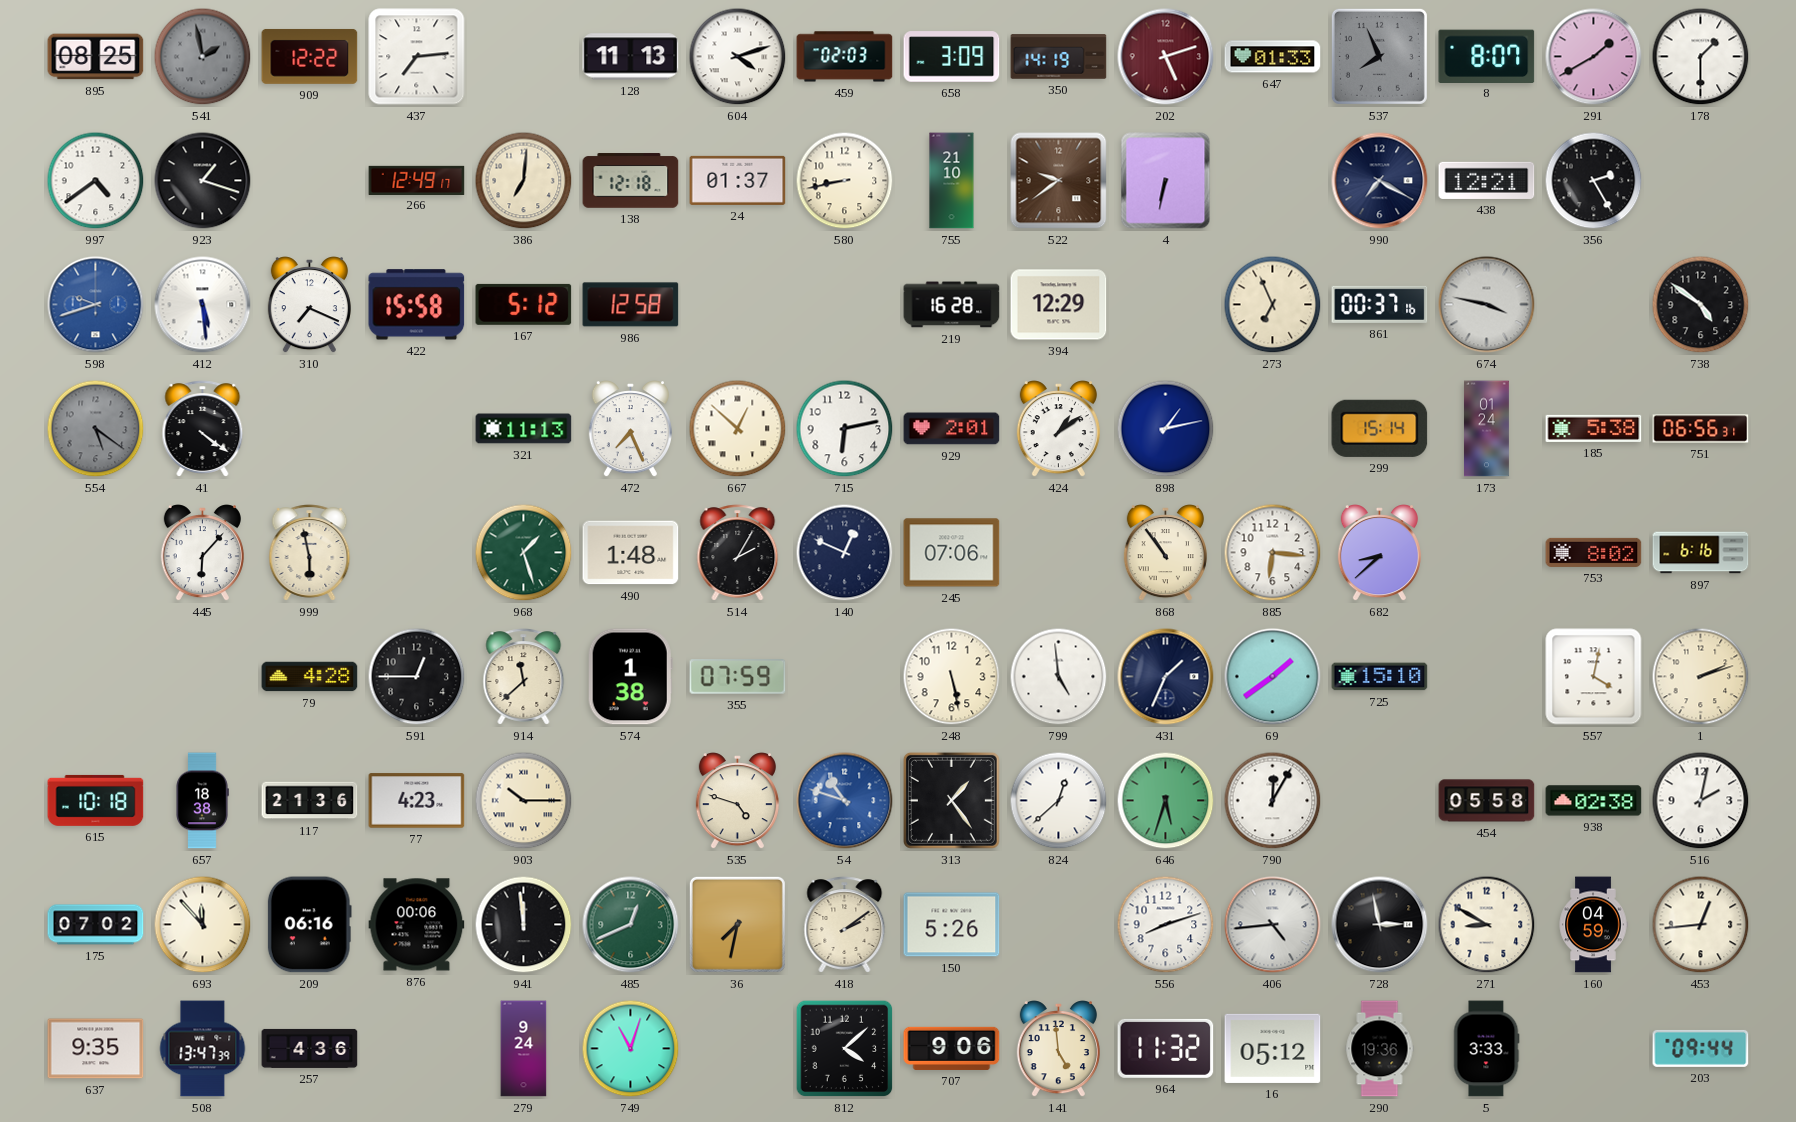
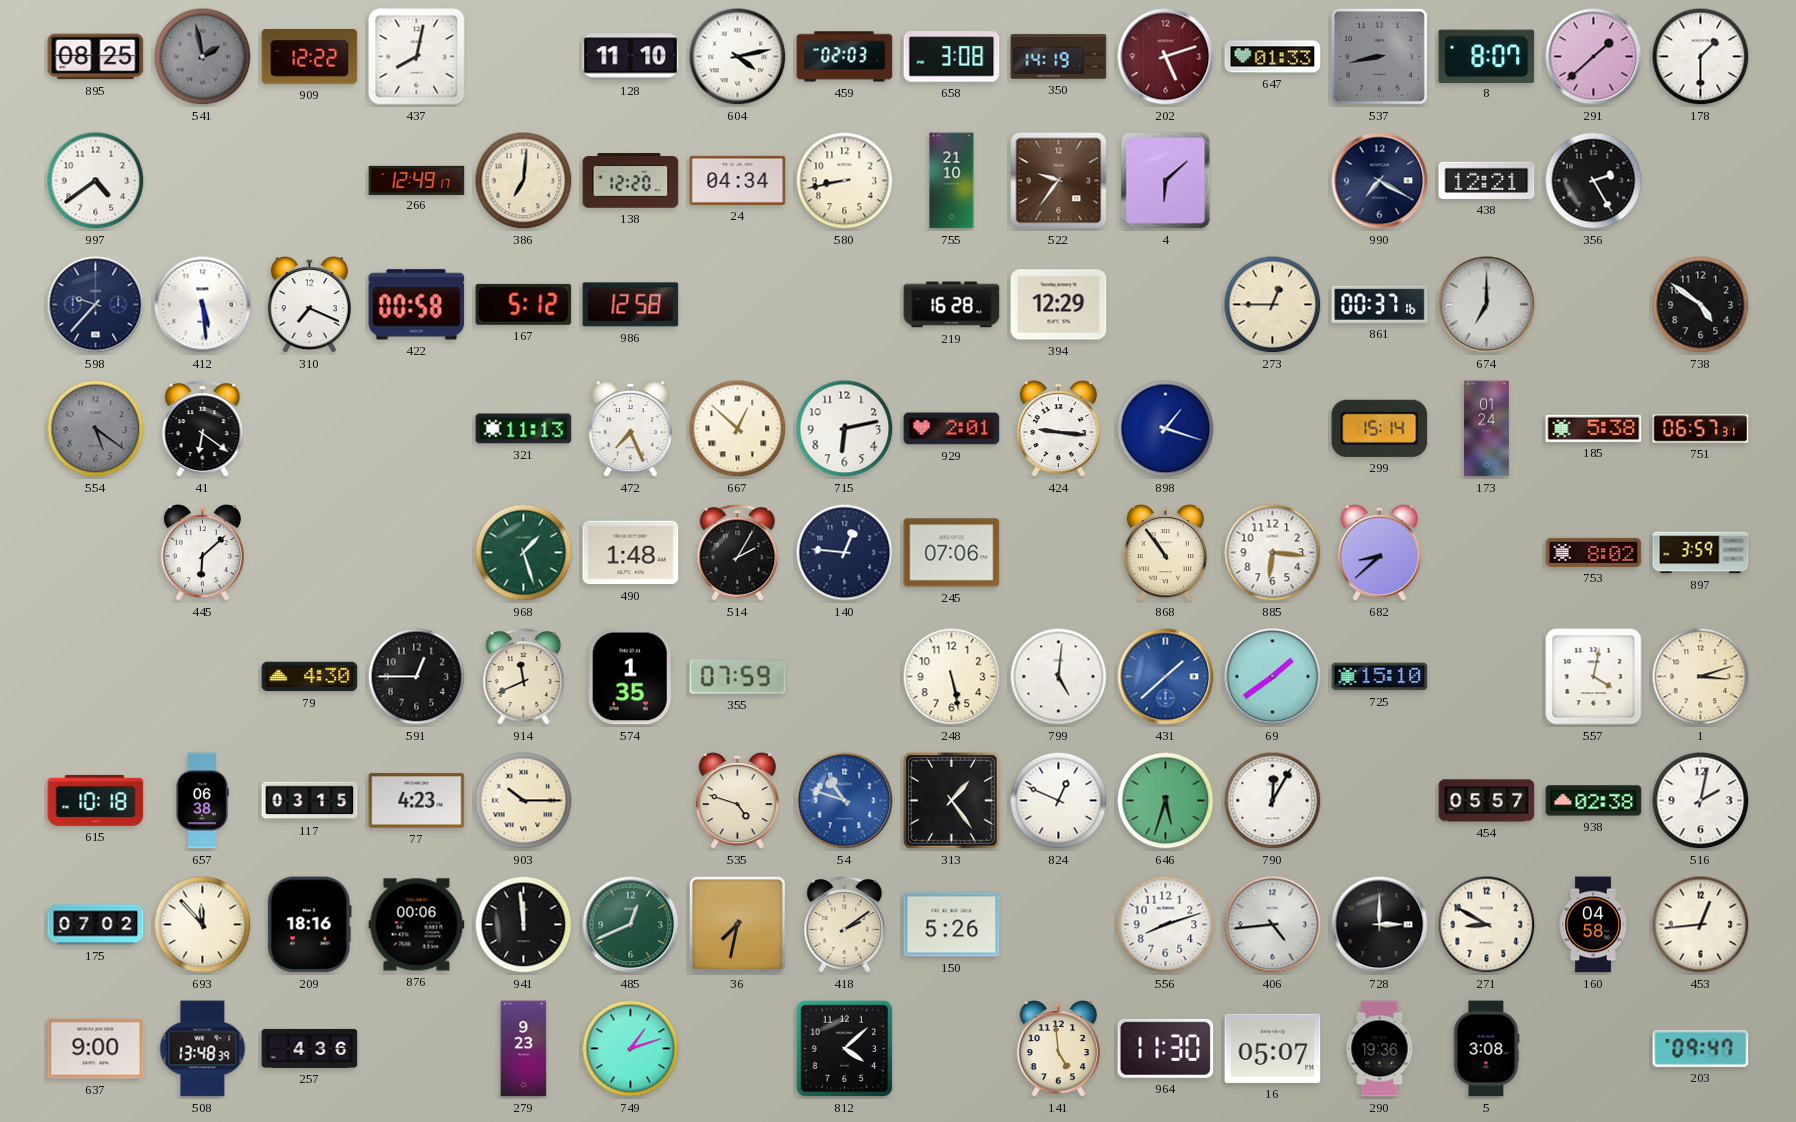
437: 7:14 -> 8:02 (417, 57)
128: 11:13 -> 11:10 (631, 57)
604: 4:12 -> 4:13 (738, 57)
658: 3:09 -> 3:08 (952, 57)
537: 7:56 -> 8:43 (1379, 56)
291: 1:40 -> 1:38 (1594, 57)
923: 1:18 -> none (203, 181)
138: 12:18 -> 12:20 (631, 181)
24: 01:37 -> 04:34 (738, 180)
522: 9:39 -> 9:36 (1059, 181)
4: 6:32 -> 6:08 (1166, 181)
598: 9:42 -> 9:37 (96, 305)
598 dial: blue -> navy (96, 305)
422: 15:58 -> 00:58 (417, 305)
273: 6:56 -> 12:45 (1273, 305)
674: 3:47 -> 7:00 (1487, 305)
41: 4:21 -> 6:21 (203, 429)
424: 1:09 -> 9:16 (1058, 430)
898: 1:13 -> 1:18 (1166, 429)
751: 06:56 -> 06:57 (1701, 429)
445: 6:07 -> 6:08 (202, 554)
999: 5:58 -> none (310, 553)
140: 12:49 -> 12:46 (845, 553)
897: 6:16 -> 3:59 (1701, 553)
79: 4:28 -> 4:30 (310, 677)
914: 11:38 -> 11:41 (524, 677)
574: 1:38 -> 1:35 (630, 677)
799: 4:59 -> 5:01 (1059, 677)
431: 1:34 -> 1:38 (1166, 677)
431 dial: navy -> blue (1166, 677)
1: 2:12 -> 3:12 (1701, 677)
657: 18:38 -> 06:38 (202, 801)
117: 21:36 -> 03:15 (310, 801)
824: 12:38 -> 12:49 (1059, 801)
454: 05:58 -> 05:57 (1487, 801)
209: 06:16 -> 18:16 (309, 925)
728: 2:58 -> 3:00 (1380, 925)
160: 04:59 -> 04:58 (1593, 925)
637: 9:35 -> 9:00 (96, 1049)
508: 13:47 -> 13:48 (203, 1049)
279: 9:24 -> 9:23 (524, 1049)
749: 11:03 -> 1:12 (631, 1049)
707: 9:06 -> none (952, 1048)
964: 11:32 -> 11:30 (1166, 1048)
16: 05:12 -> 05:07 (1273, 1048)
5: 3:33 -> 3:08 (1486, 1049)
203: 09:44 -> 09:47 (1701, 1048)
